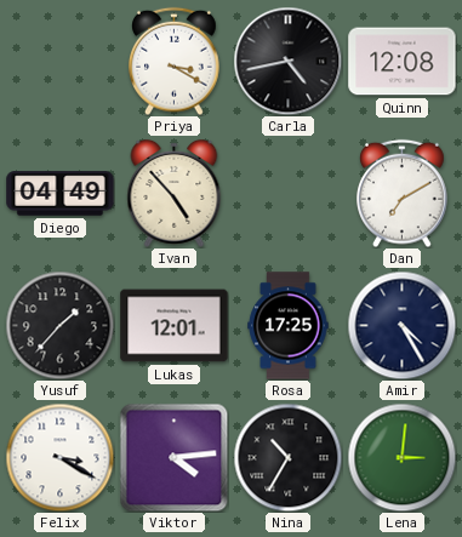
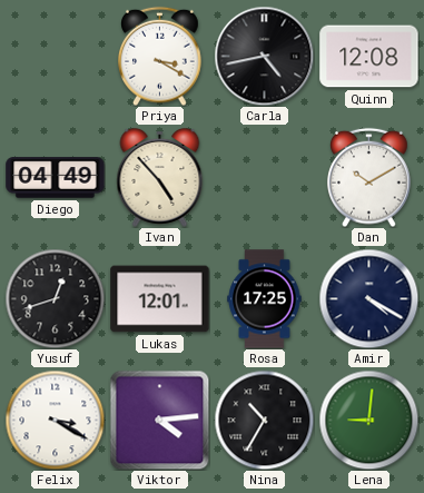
Dan: 7:10 -> 10:10 (369, 177)
Yusuf: 1:37 -> 12:42 (55, 298)
Amir: 4:25 -> 4:20 (368, 298)
Lena: 3:01 -> 9:01 (368, 420)
